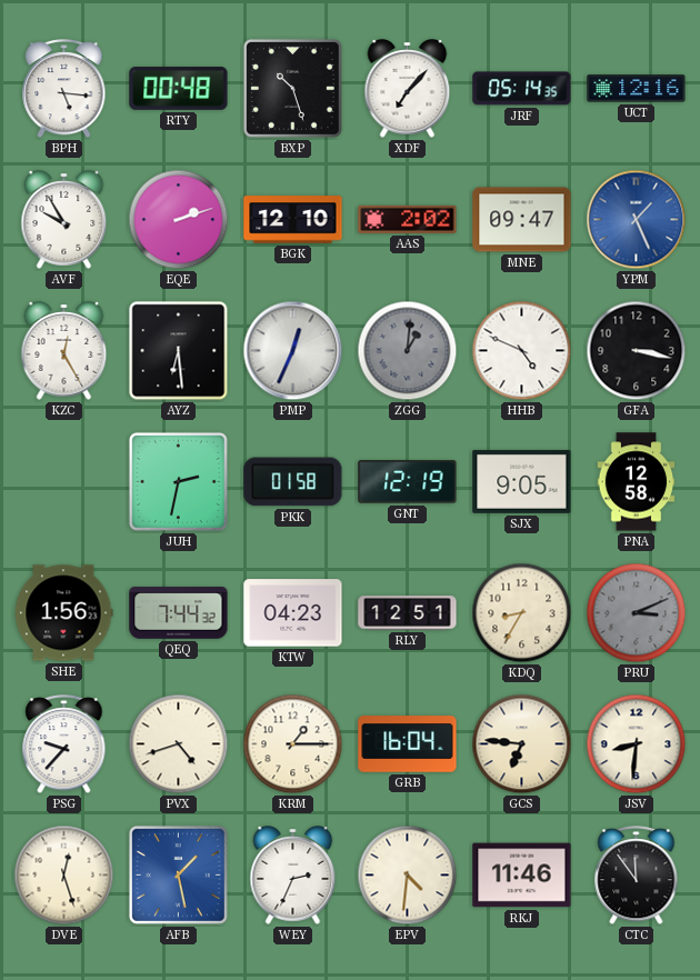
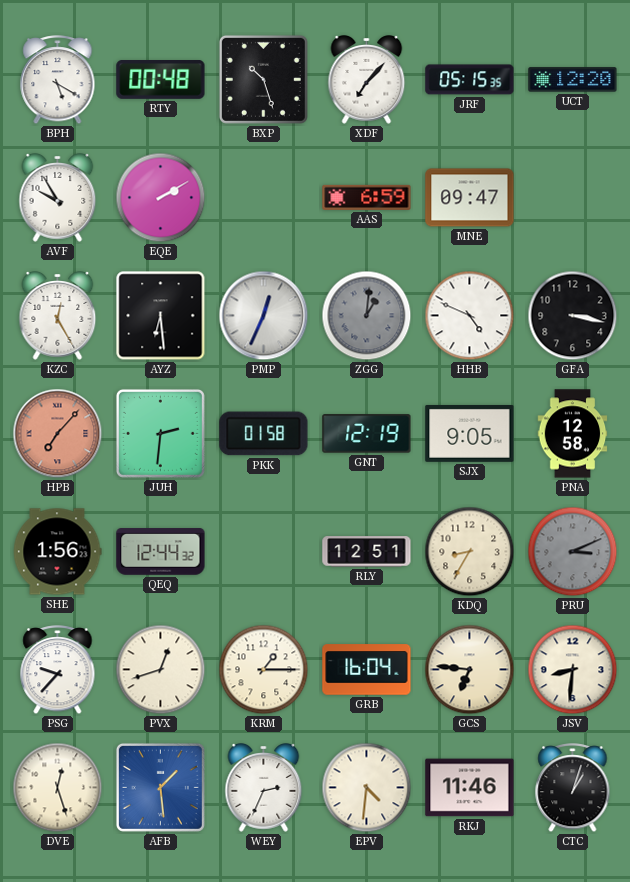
BPH: 5:16 -> 5:20 (58, 81)
JRF: 05:14 -> 05:15 (470, 80)
UCT: 12:16 -> 12:20 (573, 80)
EQE: 2:12 -> 2:10 (161, 198)
BGK: 12:10 -> none (293, 220)
AAS: 2:02 -> 6:59 (367, 197)
YPM: 1:26 -> none (637, 220)
HPB: none -> 7:07 (58, 434)
JUH: 2:32 -> 2:31 (160, 433)
QEQ: 7:44 -> 12:44 (161, 552)
KTW: 04:23 -> none (293, 613)
PVX: 4:42 -> 12:42 (161, 670)
AFB: 1:28 -> 1:29 (160, 787)
CTC: 11:54 -> 1:03 (573, 789)
